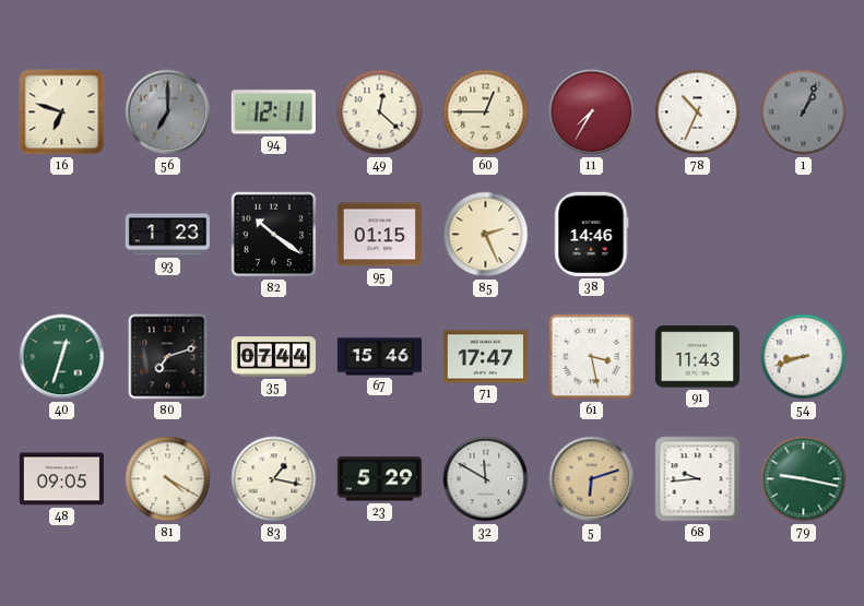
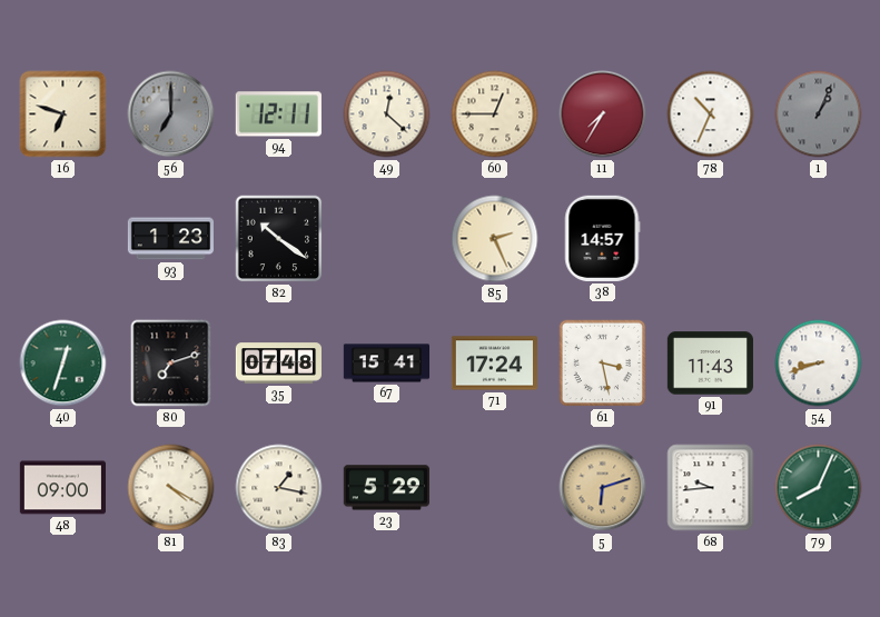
95: 01:15 -> none (379, 235)
38: 14:46 -> 14:57 (602, 238)
35: 07:44 -> 07:48 (278, 364)
67: 15:46 -> 15:41 (386, 364)
71: 17:47 -> 17:24 (494, 364)
48: 09:05 -> 09:00 (62, 488)
32: 11:50 -> none (486, 479)
79: 9:17 -> 8:04 (819, 488)
